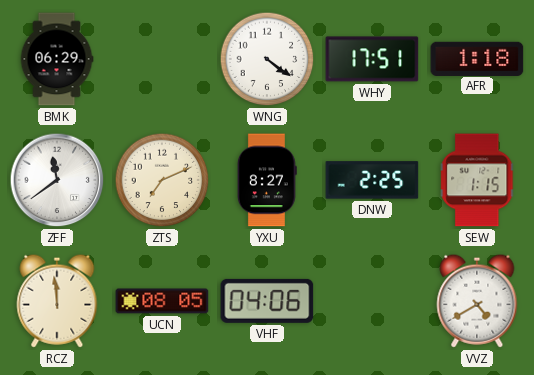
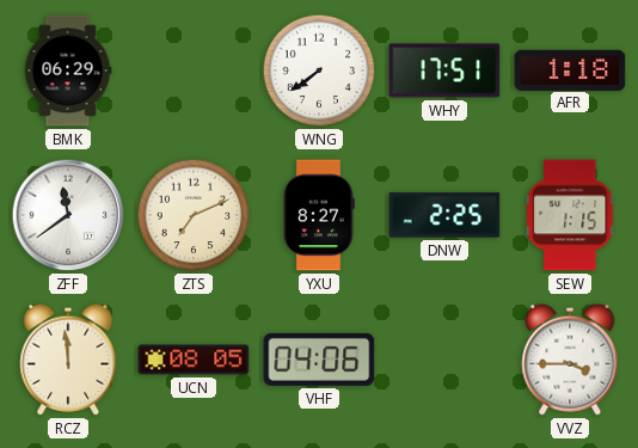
WNG: 4:21 -> 7:39 (319, 70)
VVZ: 4:40 -> 3:45 (570, 360)
